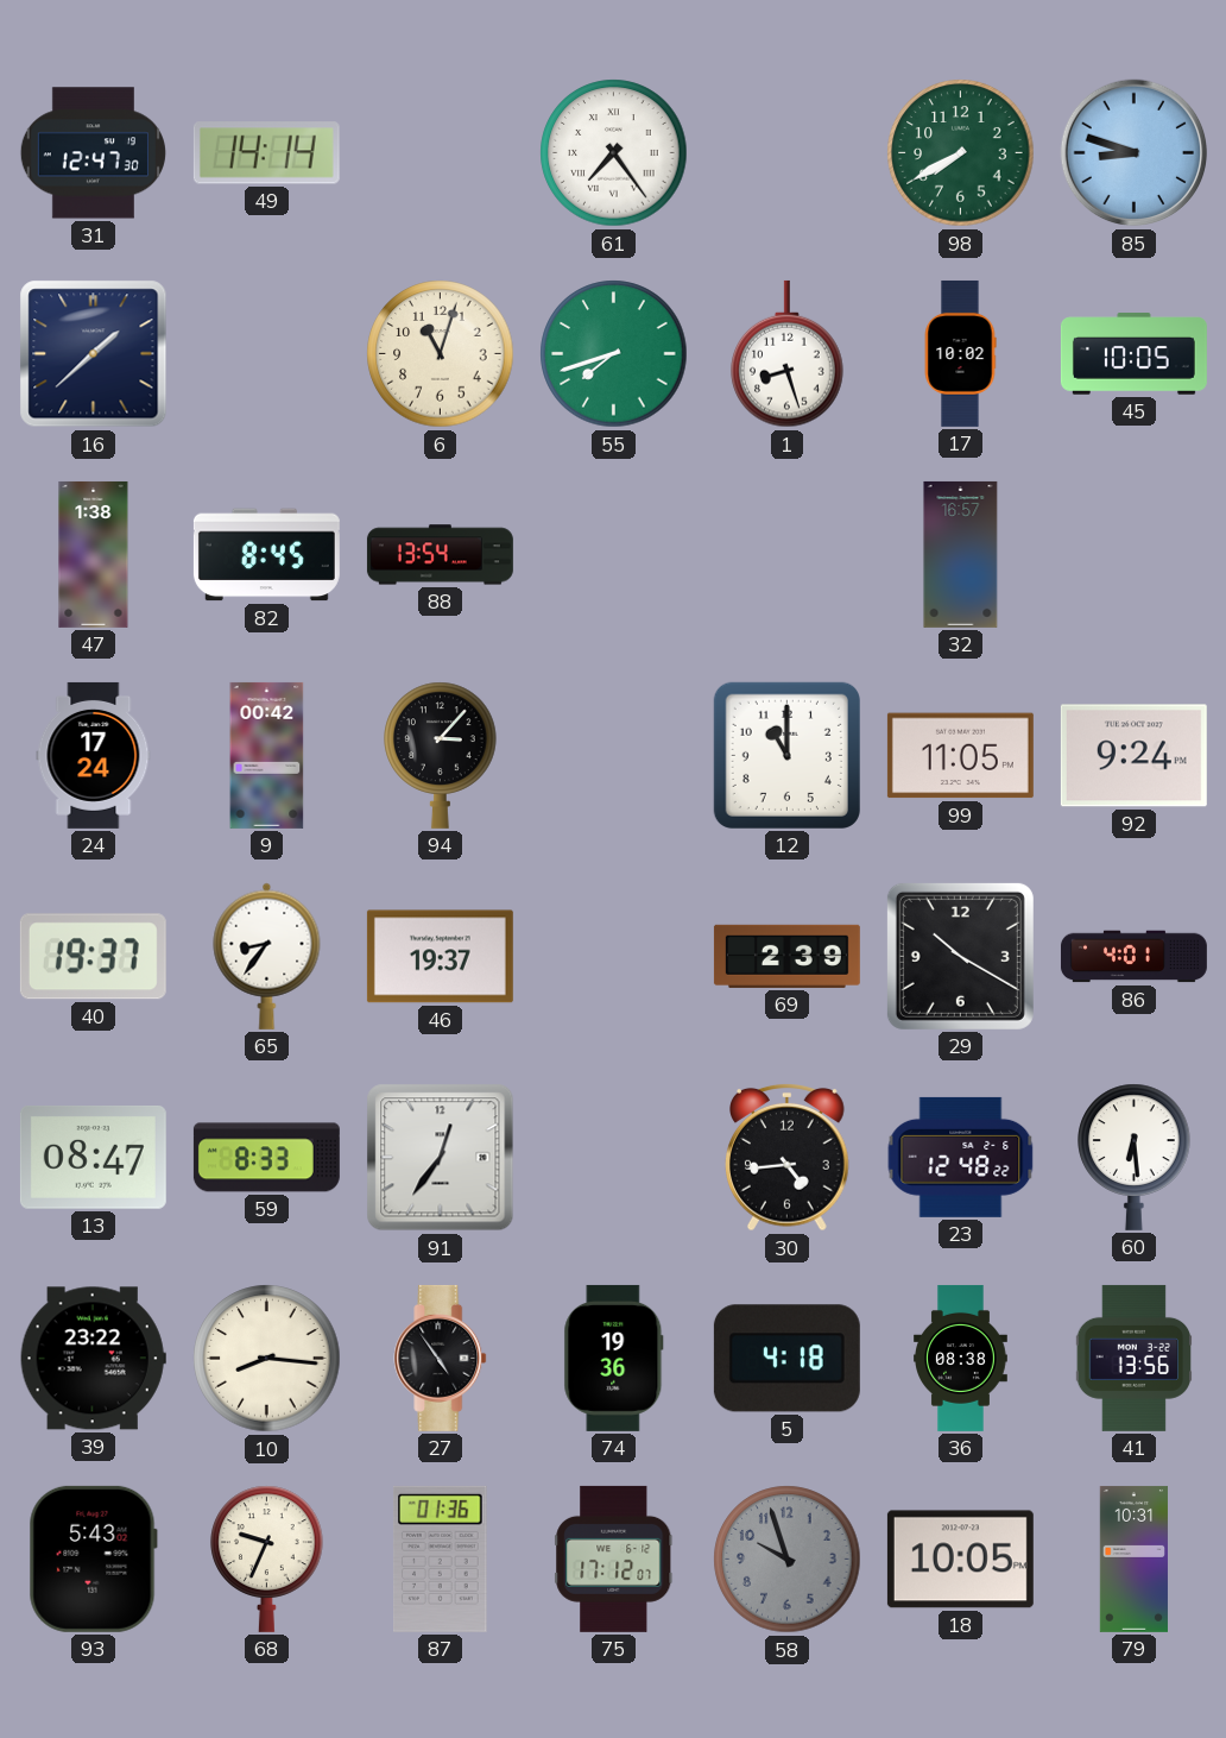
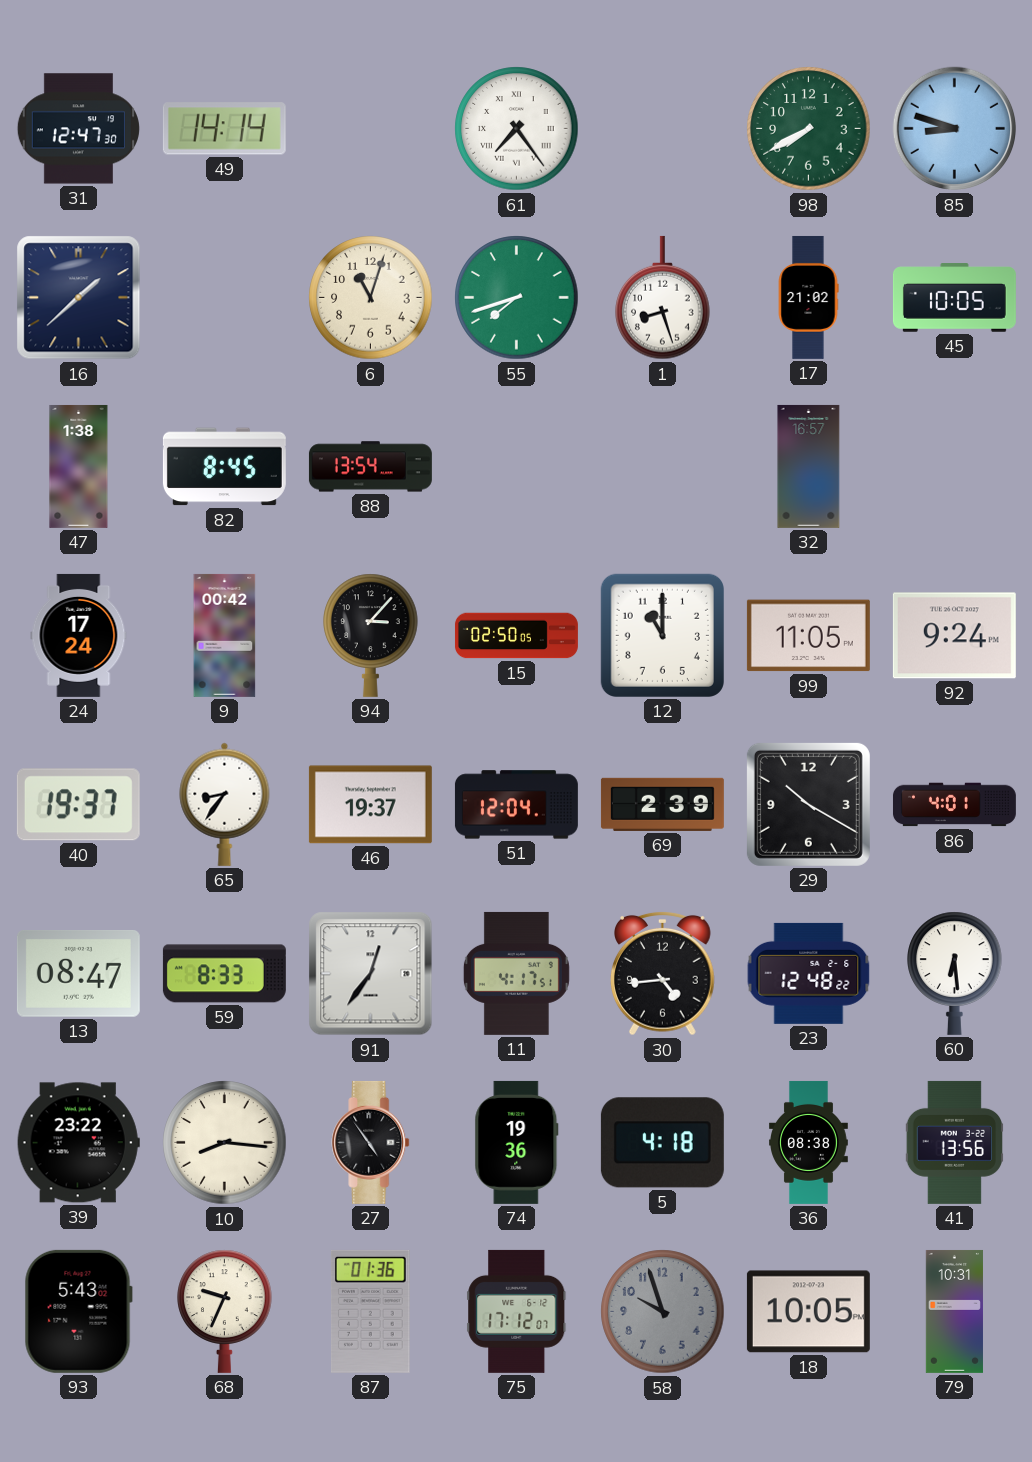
17: 10:02 -> 21:02 (808, 297)
15: none -> 02:50 (516, 636)
51: none -> 12:04 (516, 805)
11: none -> 4:17 (516, 973)
